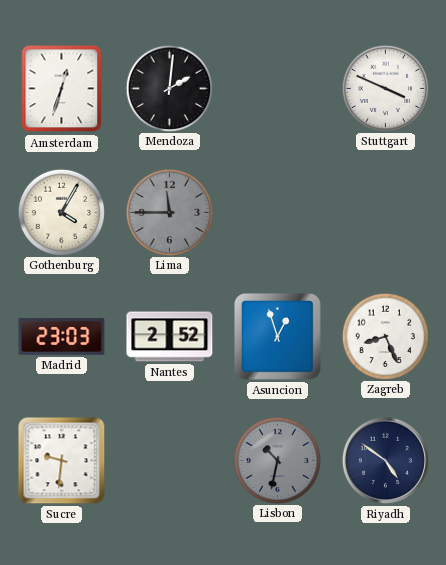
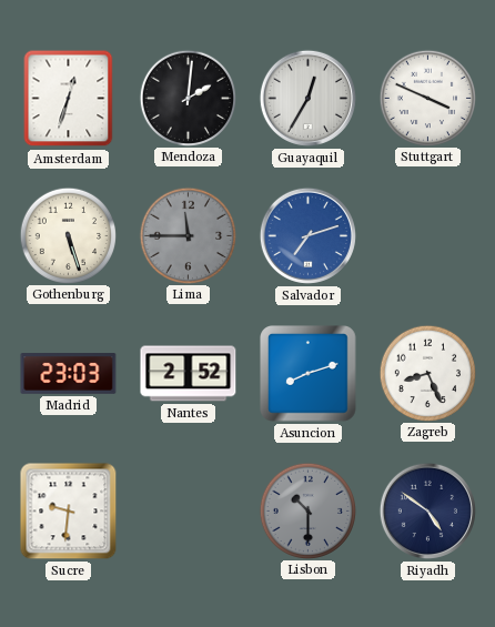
Guayaquil: none -> 12:35 (307, 98)
Gothenburg: 4:05 -> 5:27 (68, 235)
Salvador: none -> 7:12 (307, 235)
Asuncion: 12:57 -> 8:12 (309, 374)
Lisbon: 10:32 -> 10:30 (307, 510)
